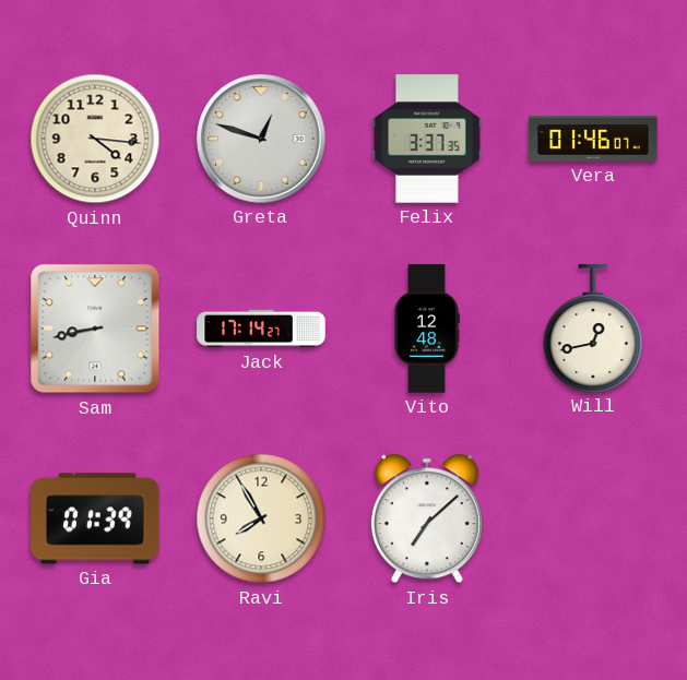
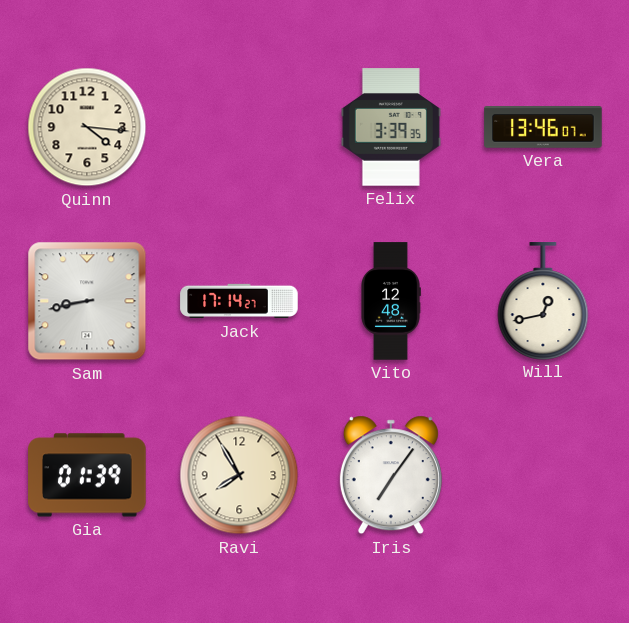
Greta: 12:48 -> none (261, 139)
Felix: 3:37 -> 3:39 (391, 127)
Vera: 01:46 -> 13:46 (543, 127)
Iris: 7:08 -> 7:06 (391, 475)
